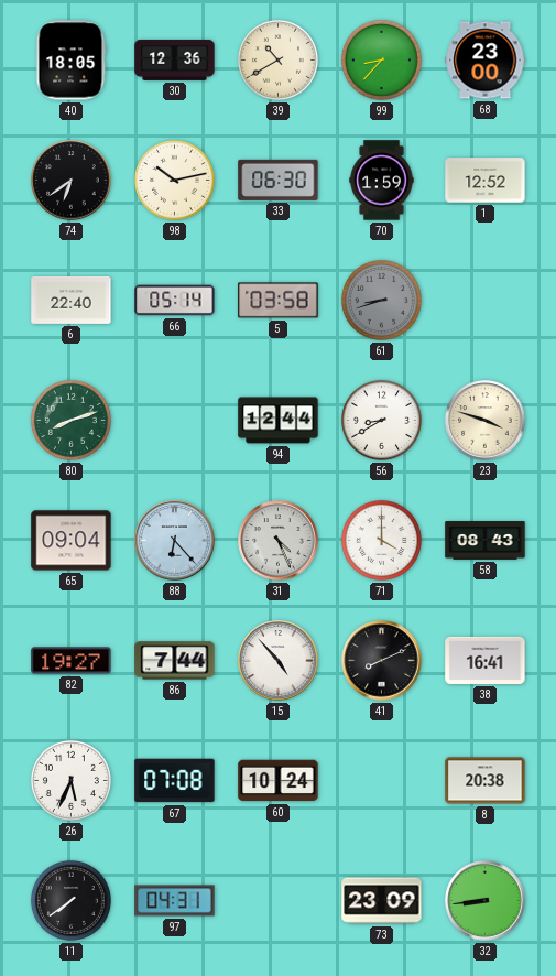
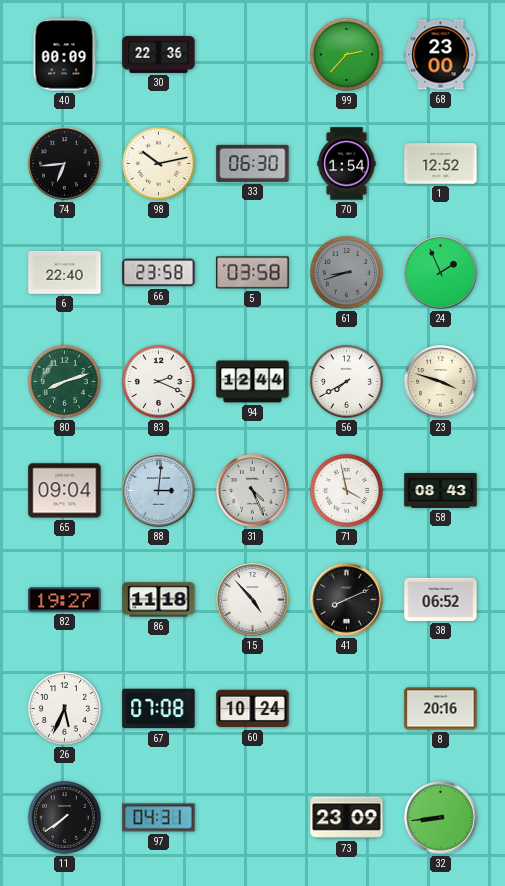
40: 18:05 -> 00:09 (64, 55)
30: 12:36 -> 22:36 (159, 54)
39: 10:40 -> none (277, 59)
99: 8:37 -> 2:37 (346, 54)
74: 6:39 -> 6:44 (65, 164)
70: 1:59 -> 1:54 (347, 164)
66: 05:14 -> 23:58 (159, 273)
24: none -> 1:56 (441, 273)
83: none -> 2:19 (158, 381)
56: 8:40 -> 7:40 (346, 381)
88: 6:23 -> 3:01 (159, 491)
71: 4:00 -> 3:58 (346, 490)
86: 7:44 -> 11:18 (159, 600)
38: 16:41 -> 06:52 (441, 599)
8: 20:38 -> 20:16 (441, 709)
